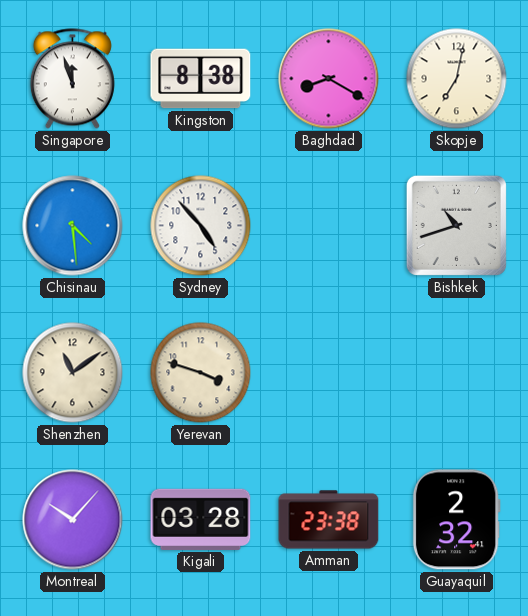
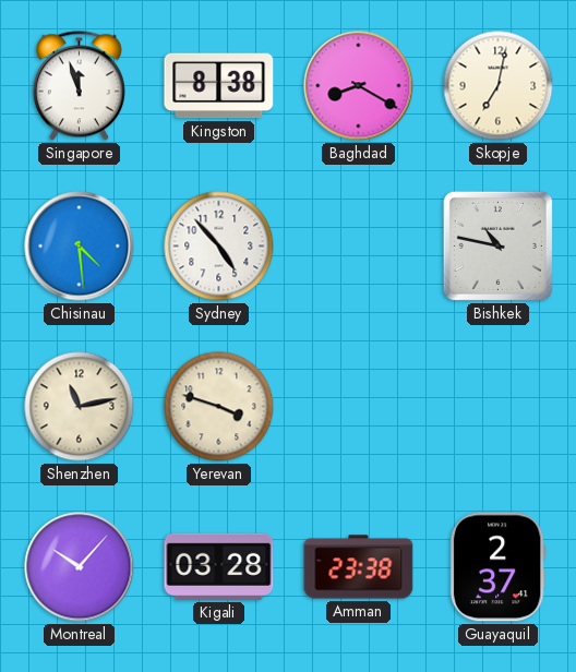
Bishkek: 10:42 -> 10:47 (497, 245)
Shenzhen: 11:09 -> 11:13 (80, 407)
Guayaquil: 2:32 -> 2:37 (497, 567)
